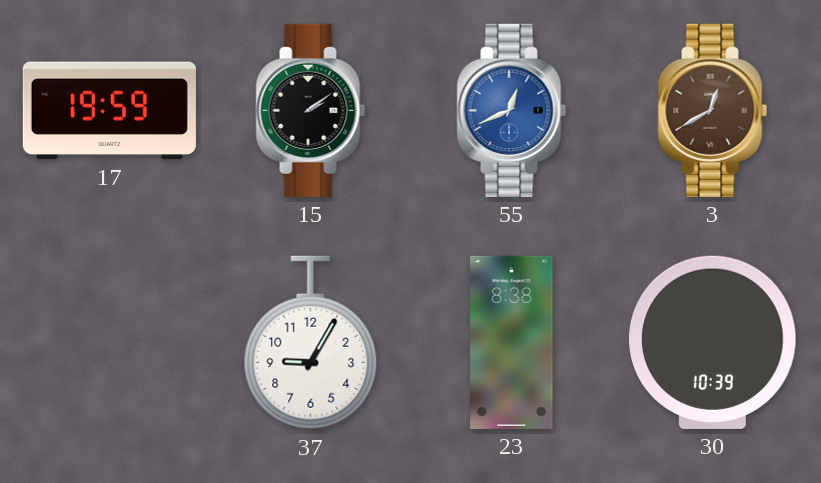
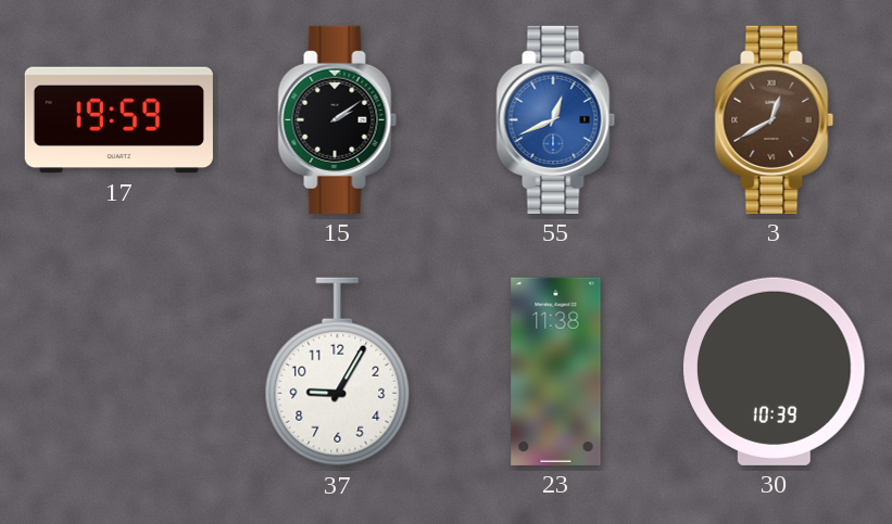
23: 8:38 -> 11:38 (556, 371)
